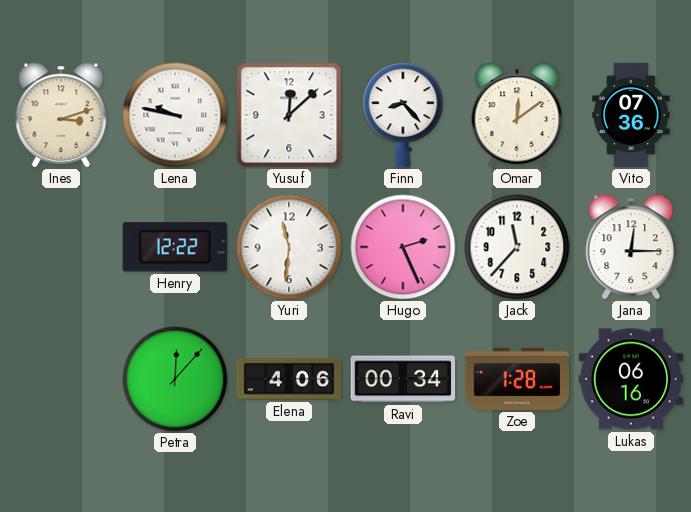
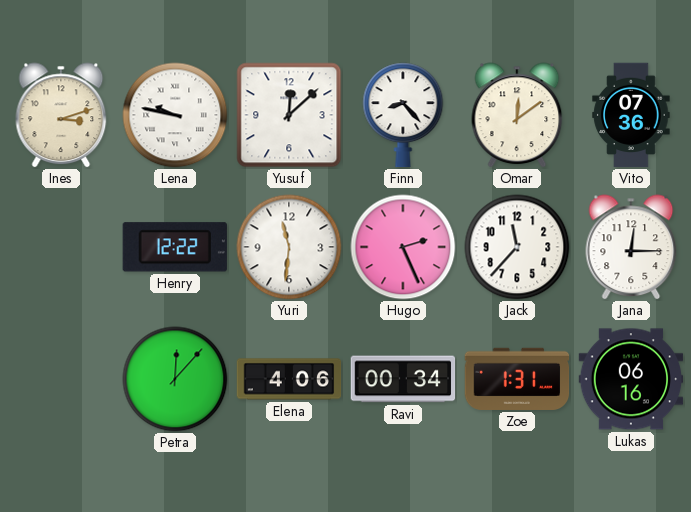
Zoe: 1:28 -> 1:31 (517, 379)
